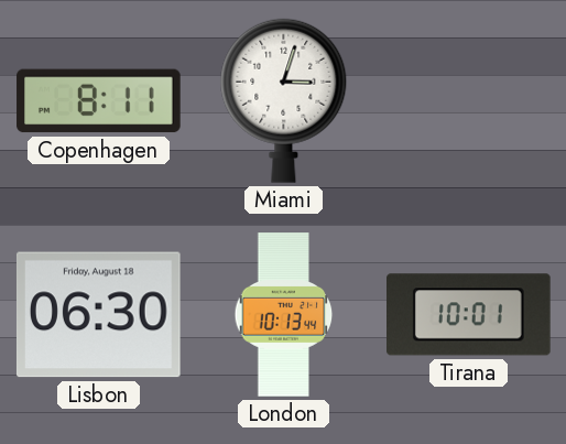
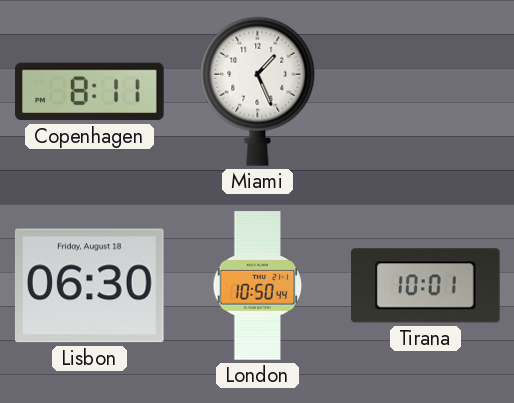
Miami: 3:03 -> 1:26 (258, 91)
London: 10:13 -> 10:50 (258, 286)
